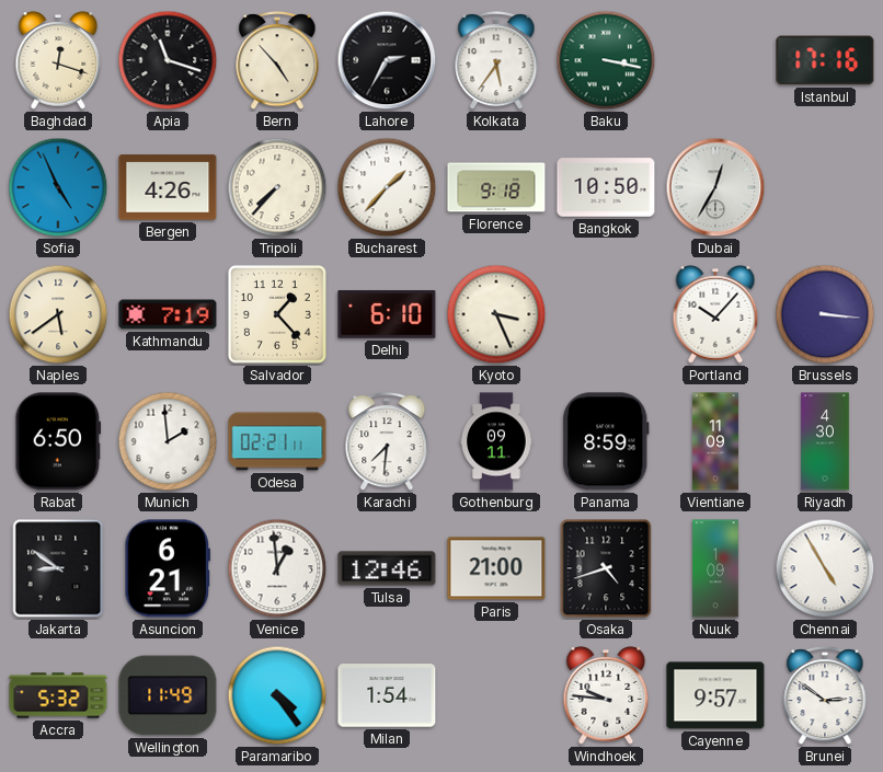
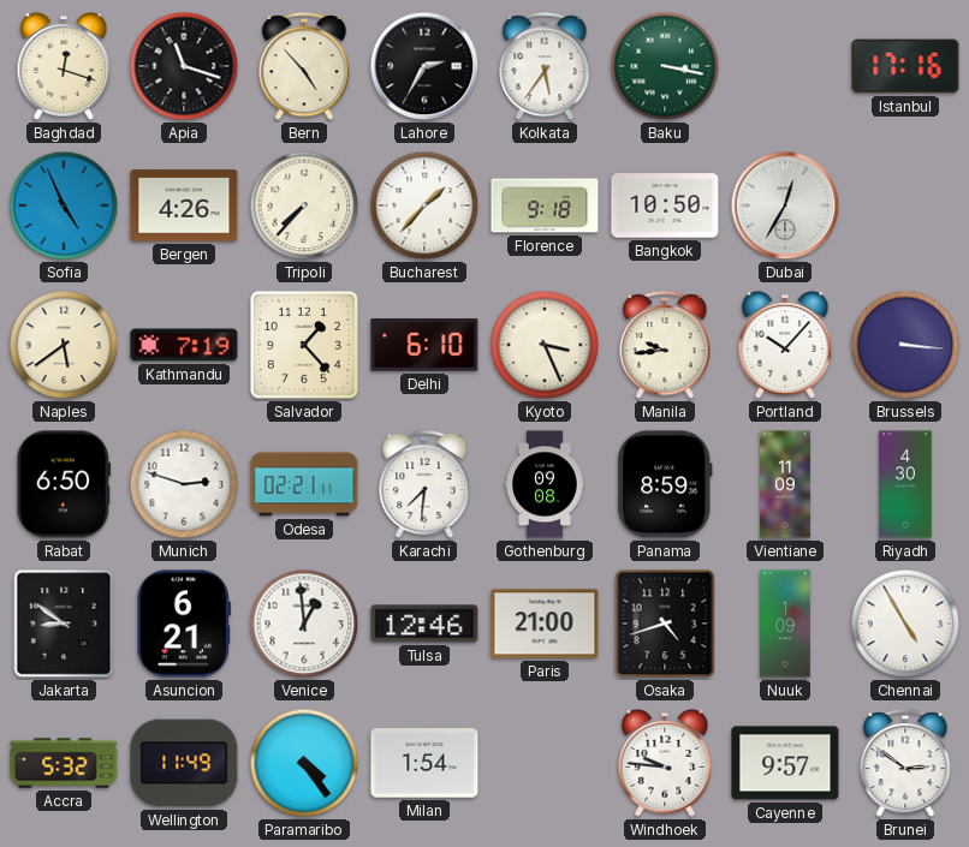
Manila: none -> 9:44 (665, 346)
Munich: 1:59 -> 2:48 (184, 484)
Gothenburg: 09:11 -> 09:08 (545, 484)
